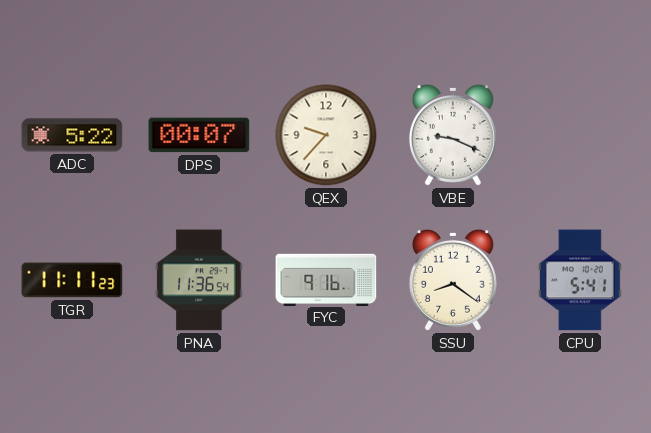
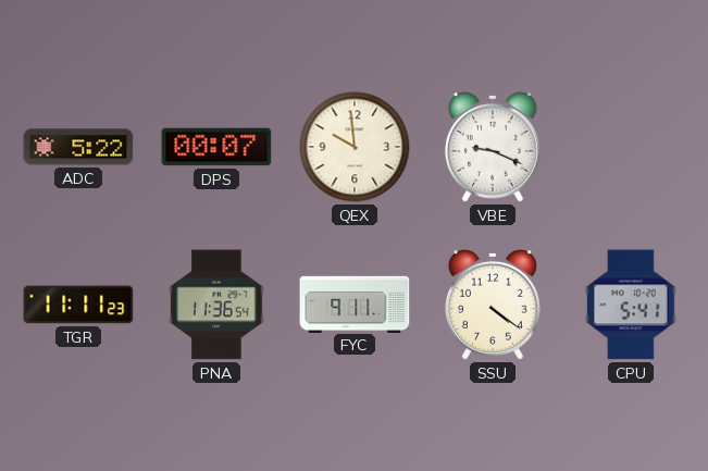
QEX: 9:37 -> 9:59 (355, 147)
FYC: 9:16 -> 9:11 (355, 303)
SSU: 8:21 -> 4:21 (493, 305)
